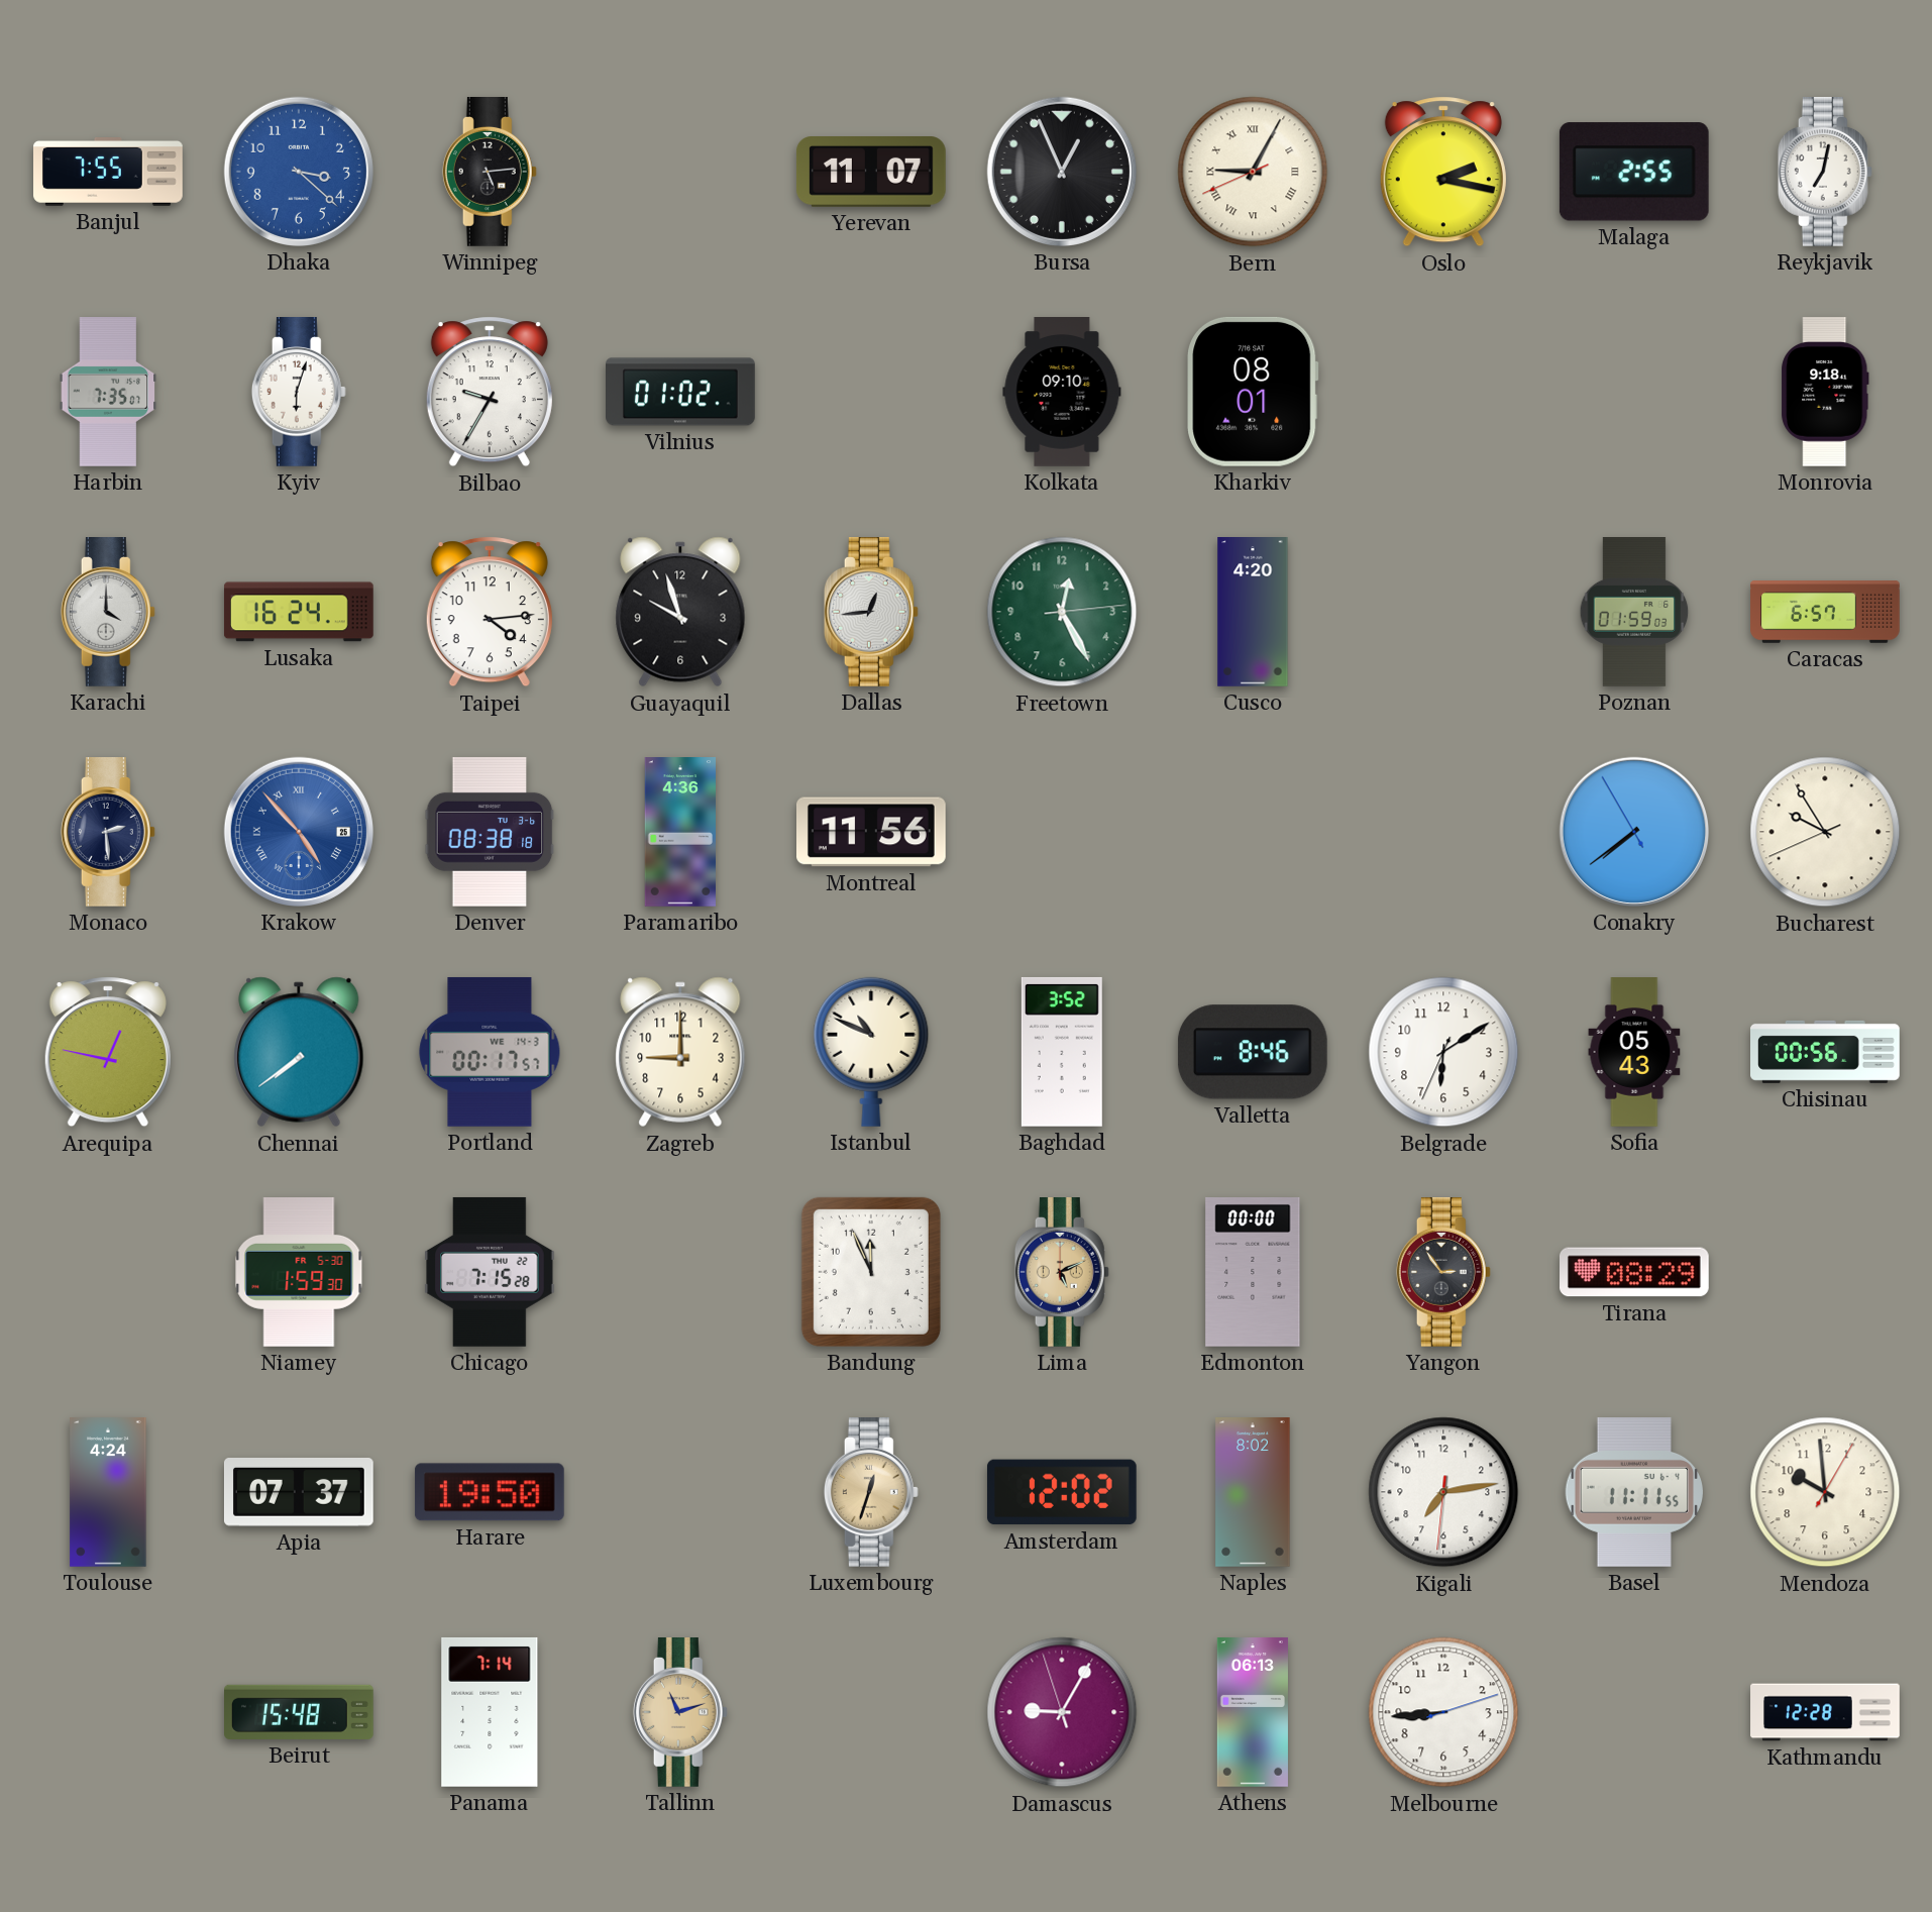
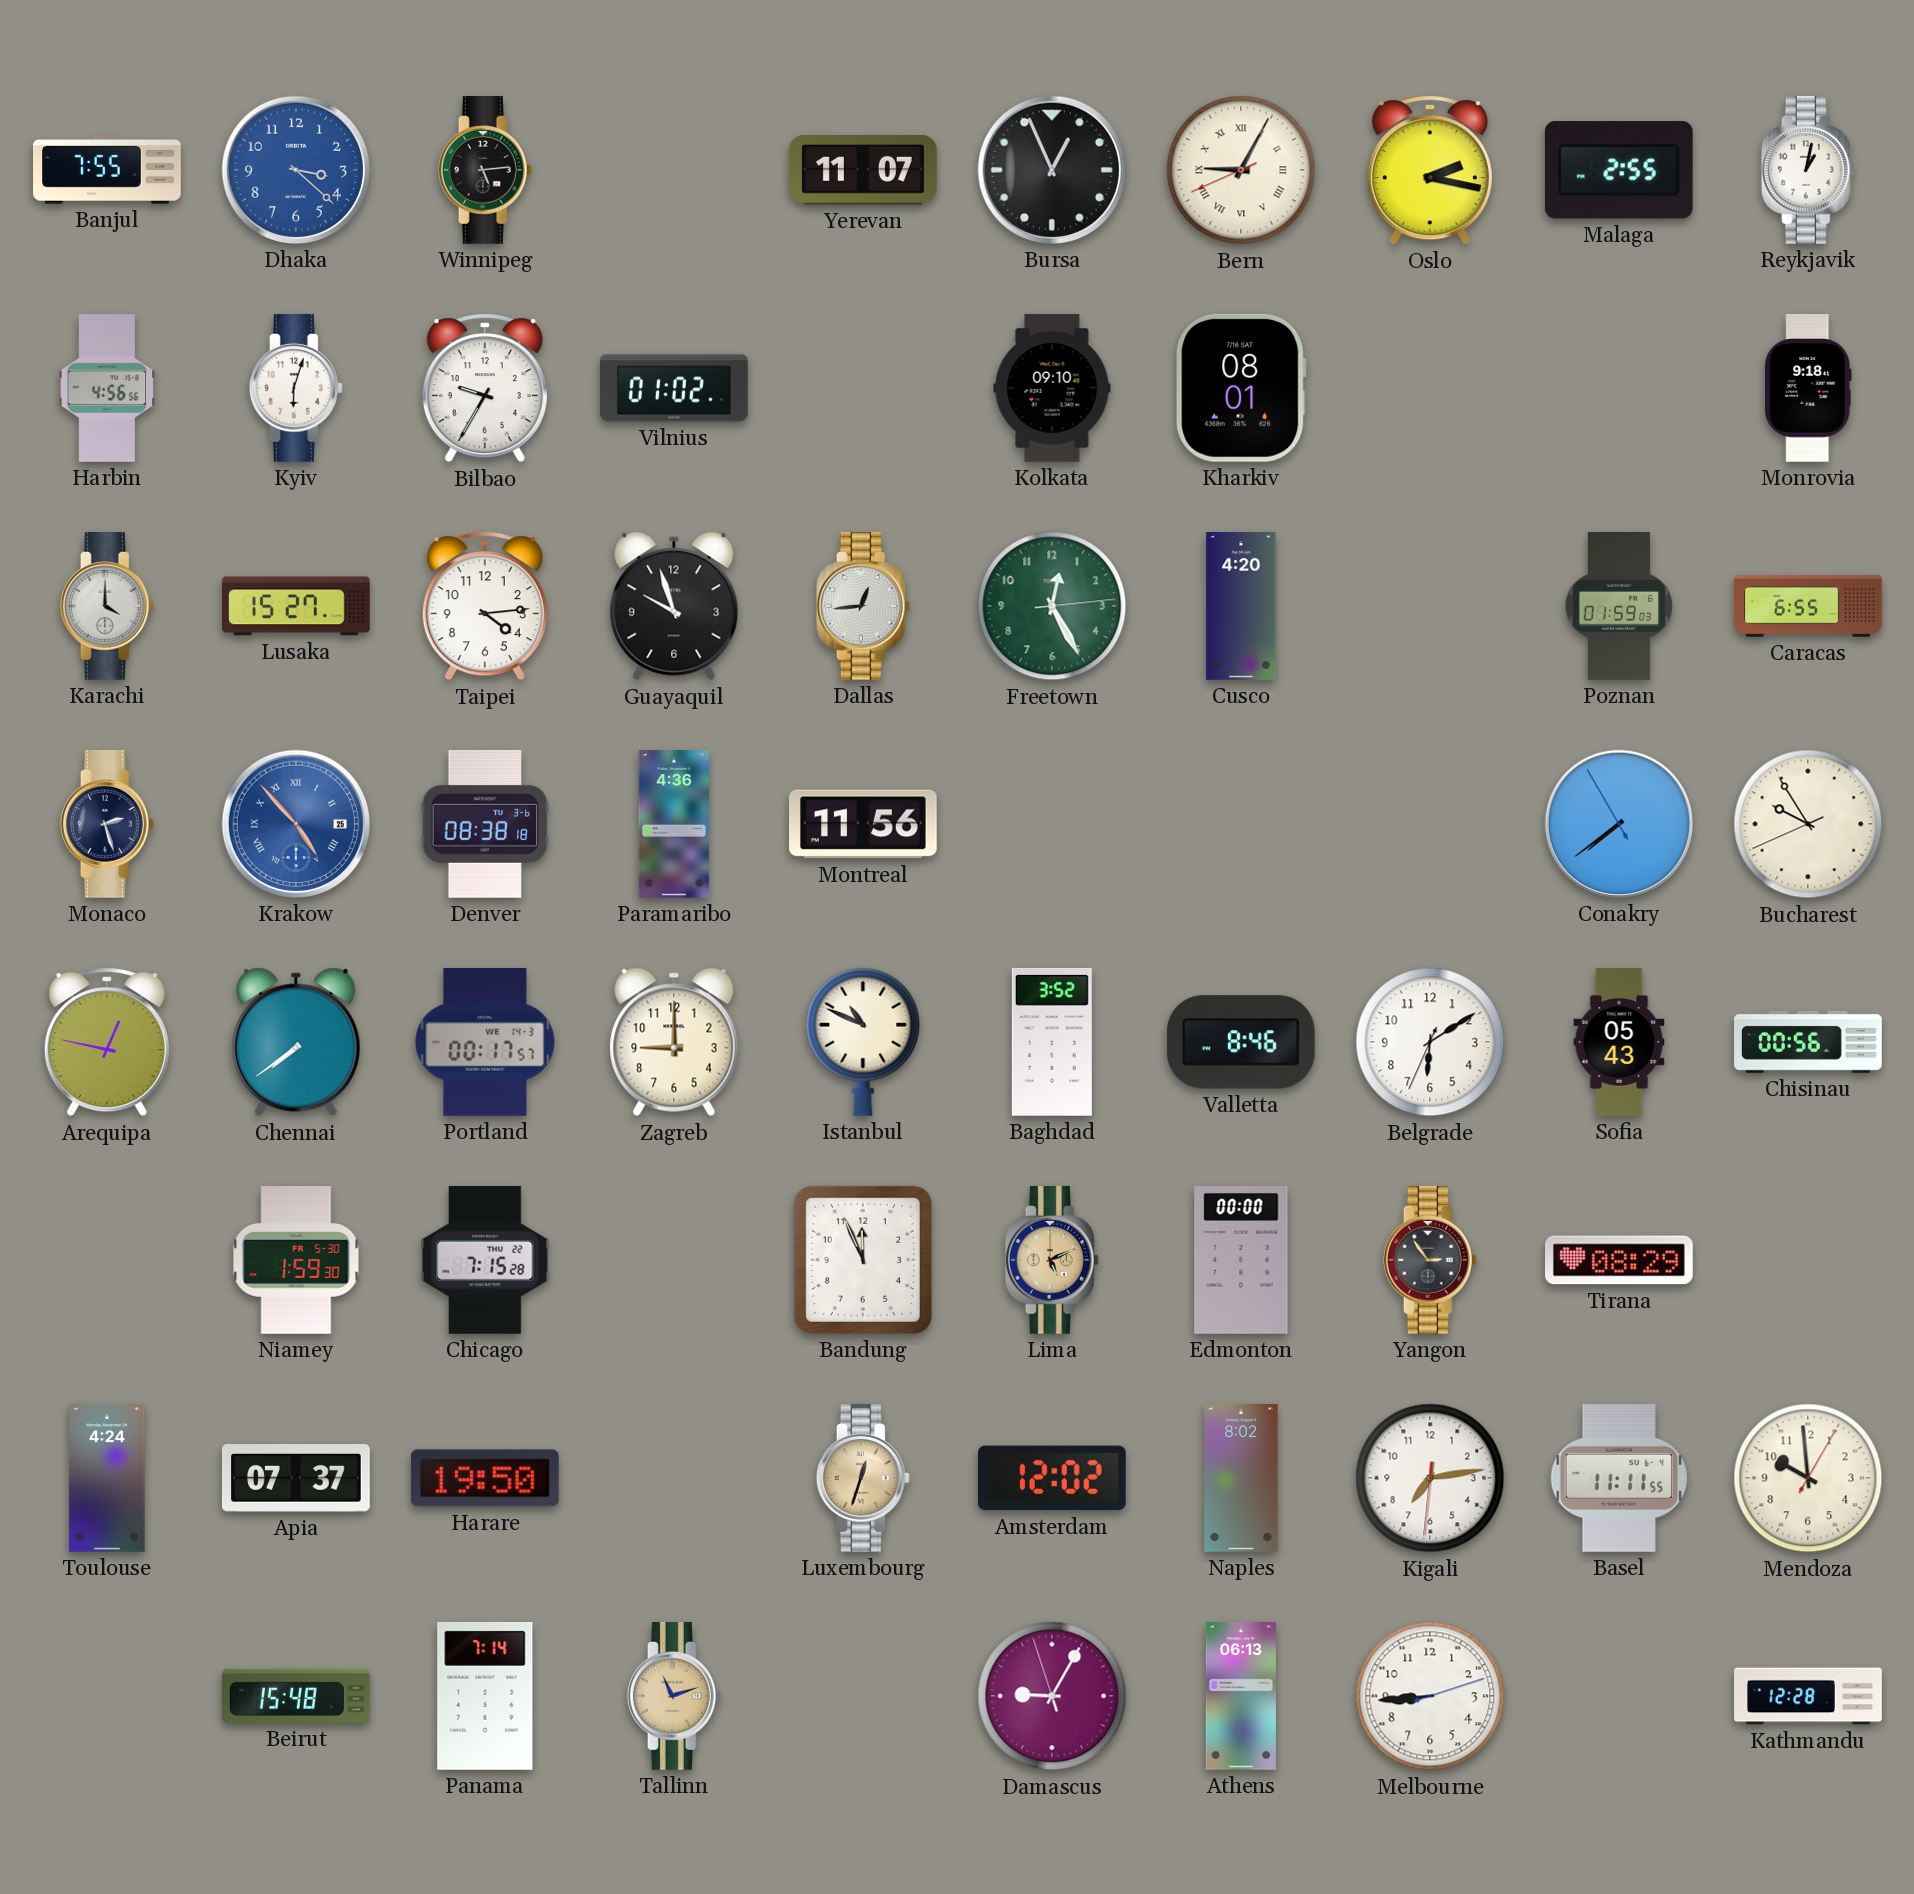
Reykjavik: 7:02 -> 1:02 (1808, 171)
Harbin: 7:35 -> 4:56 (107, 389)
Lusaka: 16:24 -> 15:27 (296, 606)
Caracas: 6:57 -> 6:55 (1808, 606)
Monaco: 2:29 -> 2:27 (107, 825)
